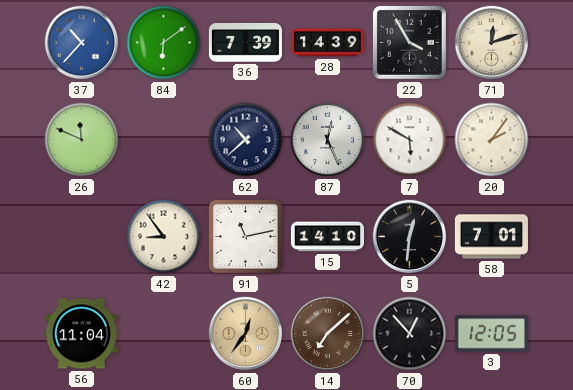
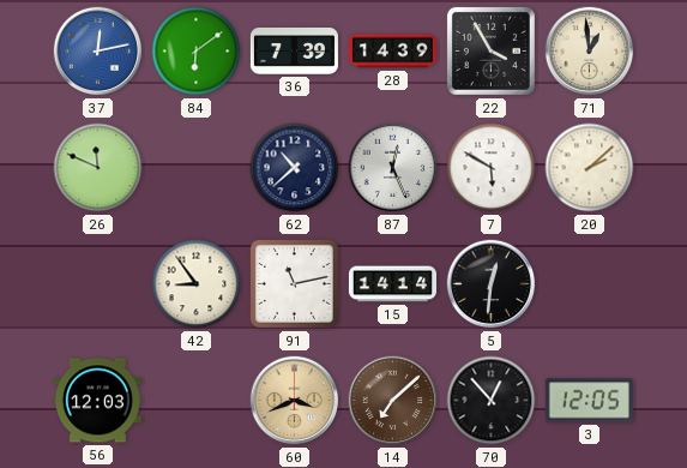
37: 10:37 -> 12:13 (98, 52)
71: 12:12 -> 12:59 (590, 52)
20: 2:06 -> 2:08 (590, 168)
15: 14:10 -> 14:14 (392, 284)
58: 7:01 -> none (491, 237)
56: 11:04 -> 12:03 (97, 401)
60: 12:36 -> 3:41 (295, 401)
